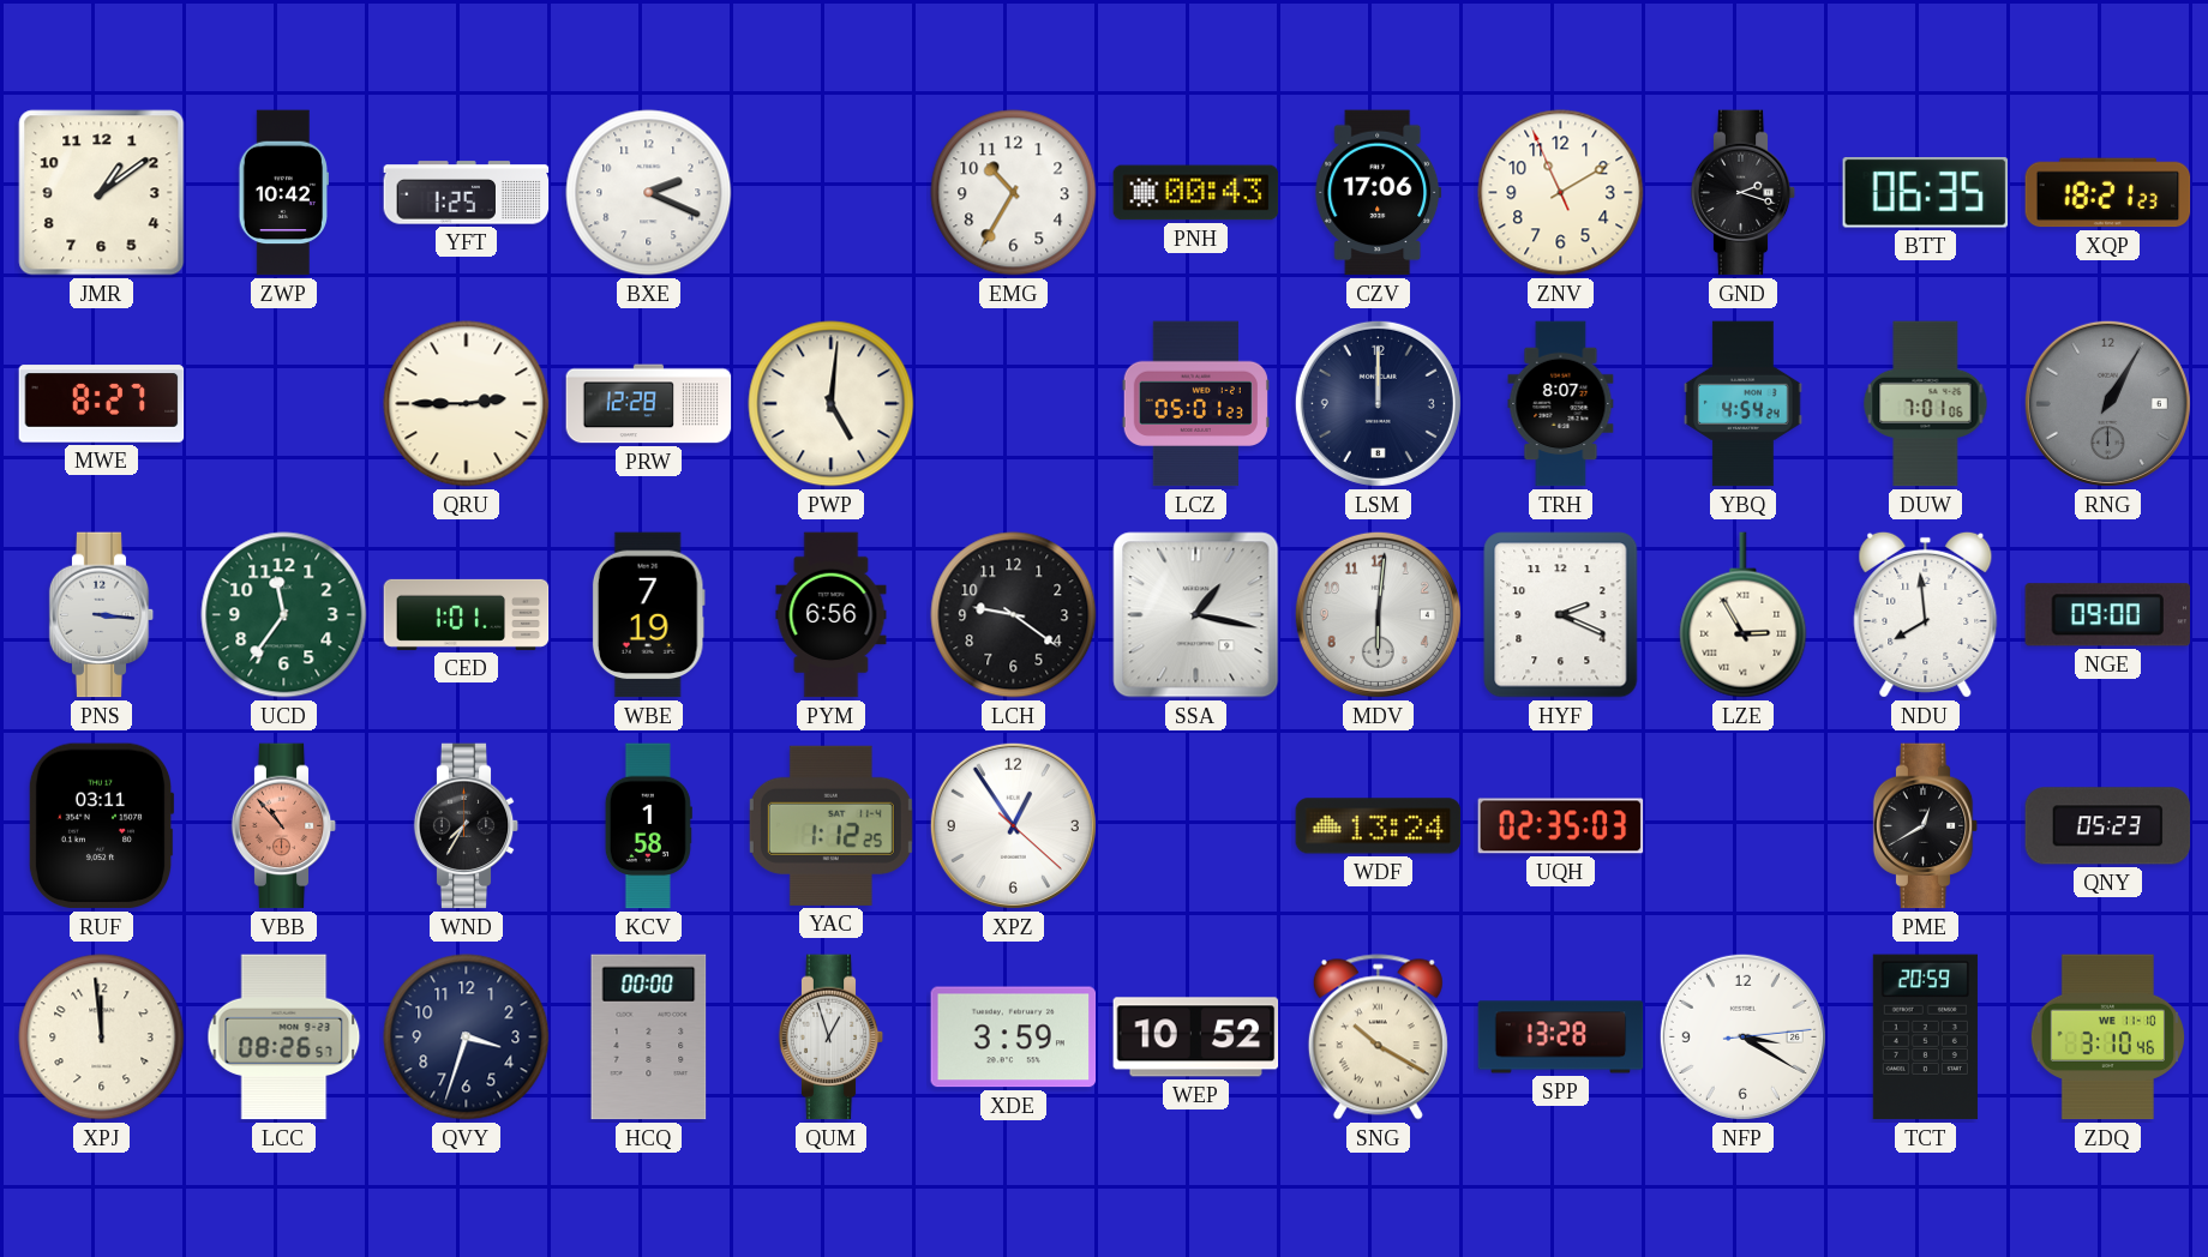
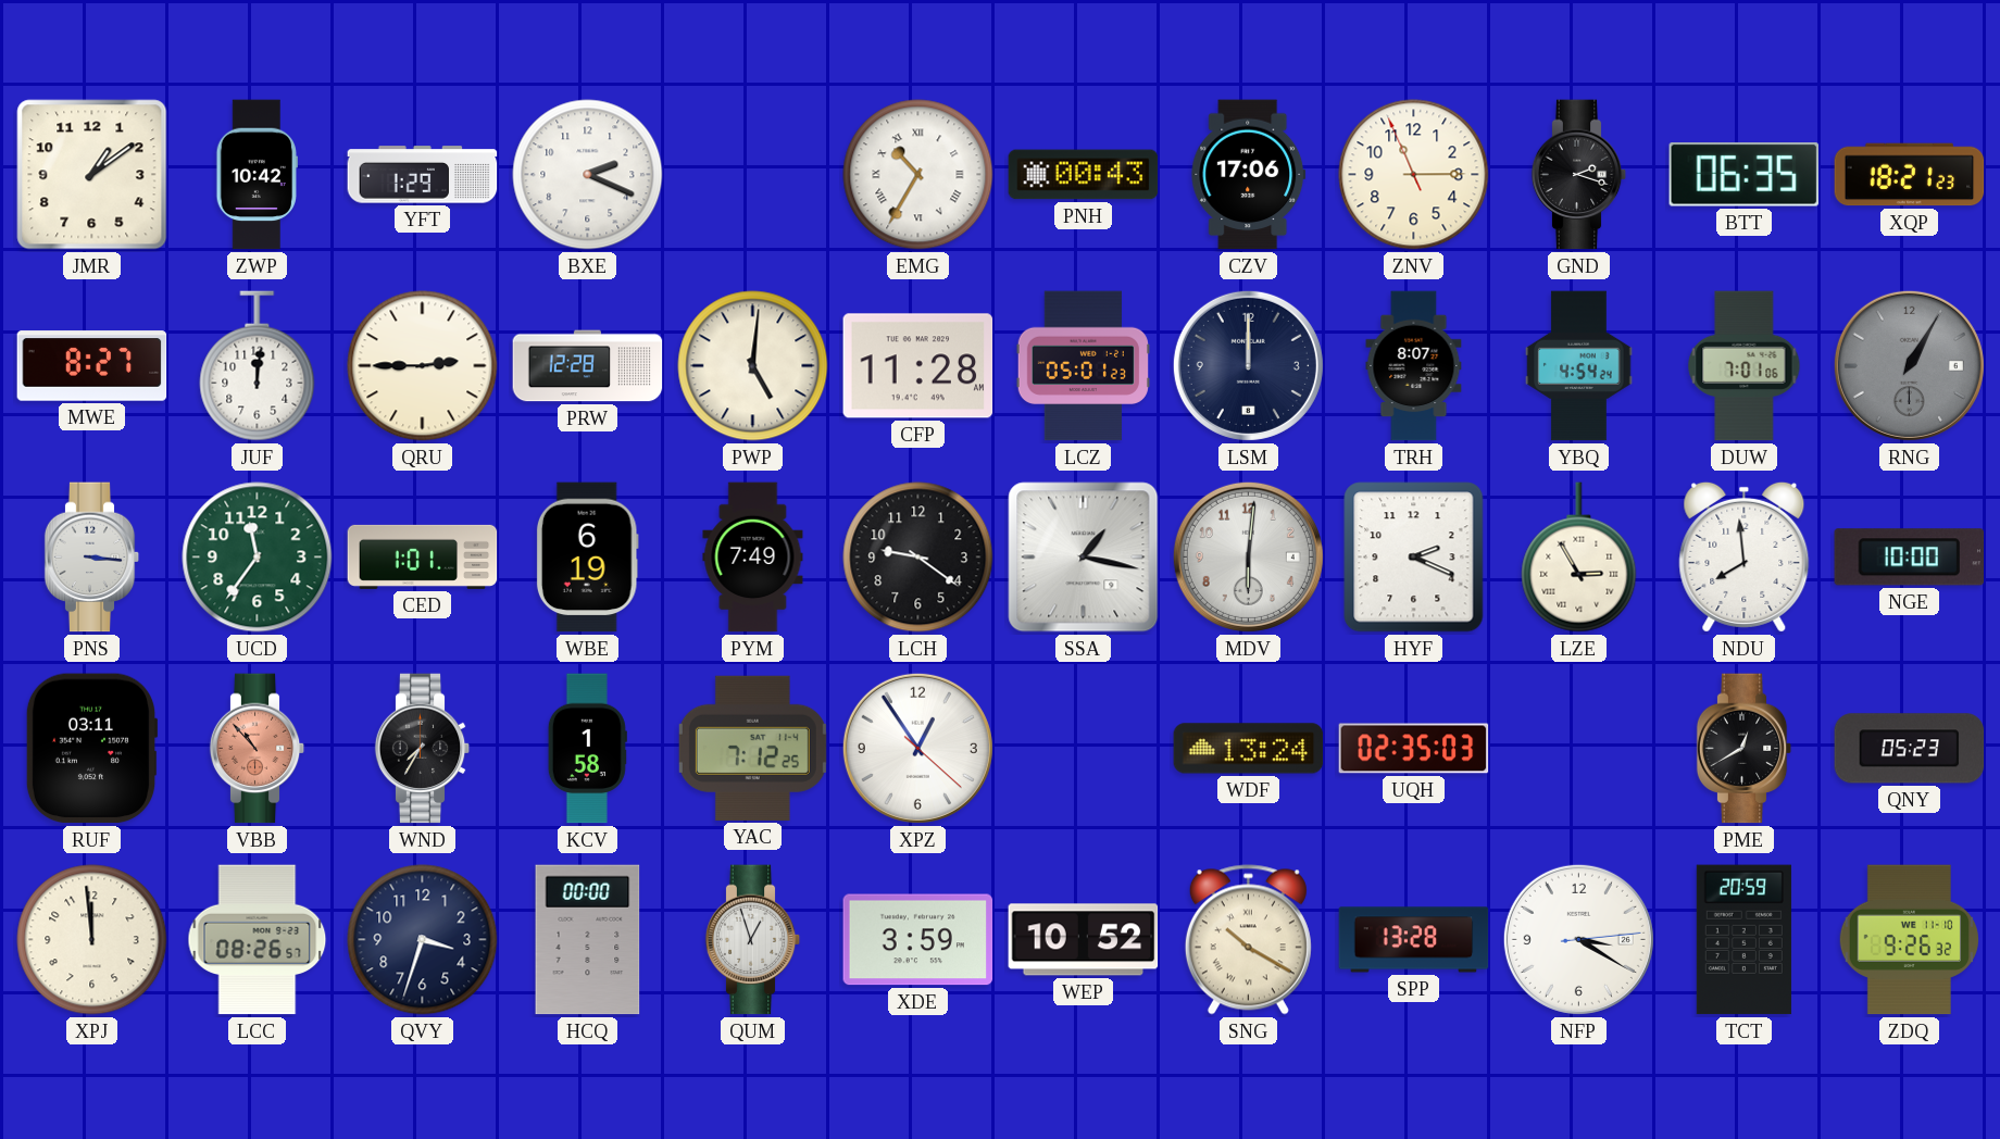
YFT: 1:25 -> 1:29 (423, 175)
EMG numerals: Arabic -> Roman (918, 175)
ZNV: 11:09 -> 11:14 (1414, 175)
JUF: none -> 12:01 (258, 366)
CFP: none -> 11:28 (918, 366)
WBE: 7:19 -> 6:19 (587, 558)
PYM: 6:56 -> 7:49 (753, 558)
NGE: 09:00 -> 10:00 (1909, 558)
YAC: 1:12 -> 7:12 (752, 748)
ZDQ: 3:10 -> 9:26 (1909, 940)
